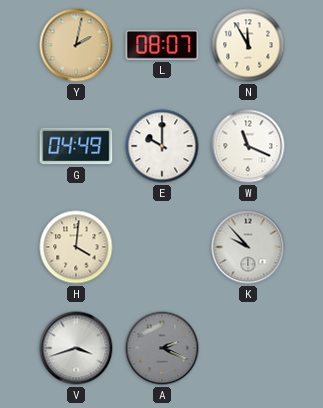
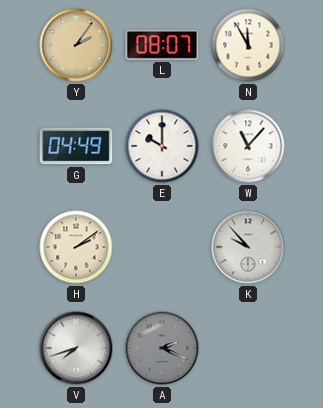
Y: 2:02 -> 2:06 (76, 45)
W: 11:19 -> 11:07 (248, 146)
H: 4:01 -> 2:09 (76, 247)
V: 3:42 -> 7:42 (76, 348)
